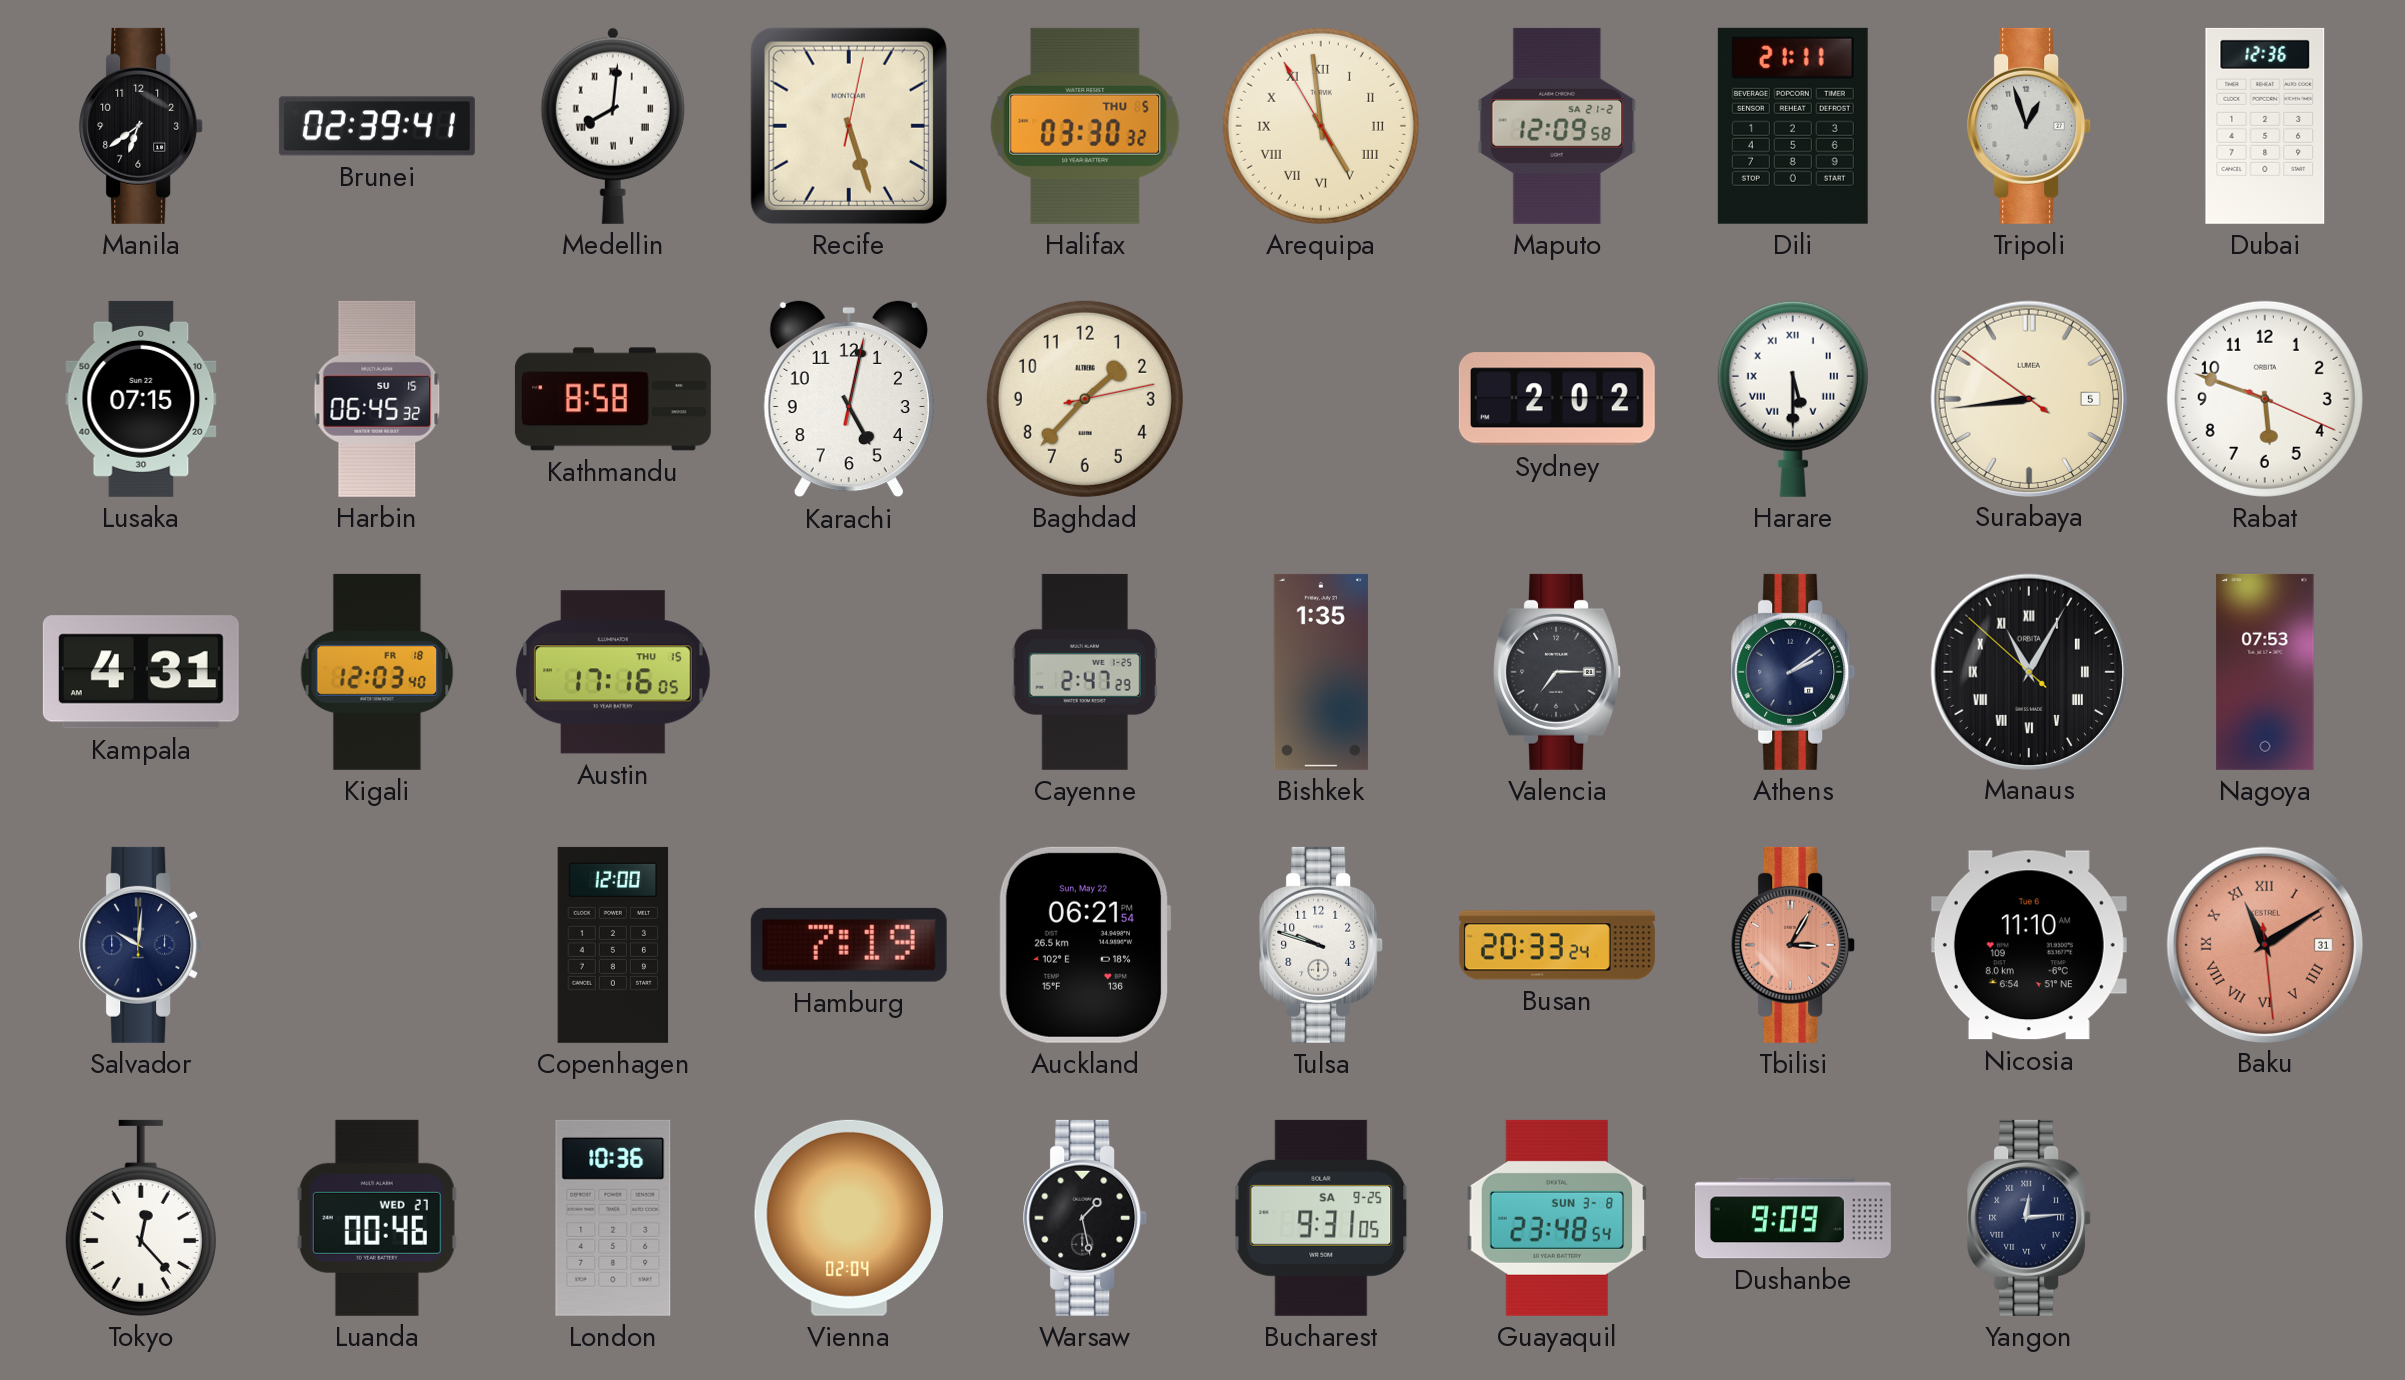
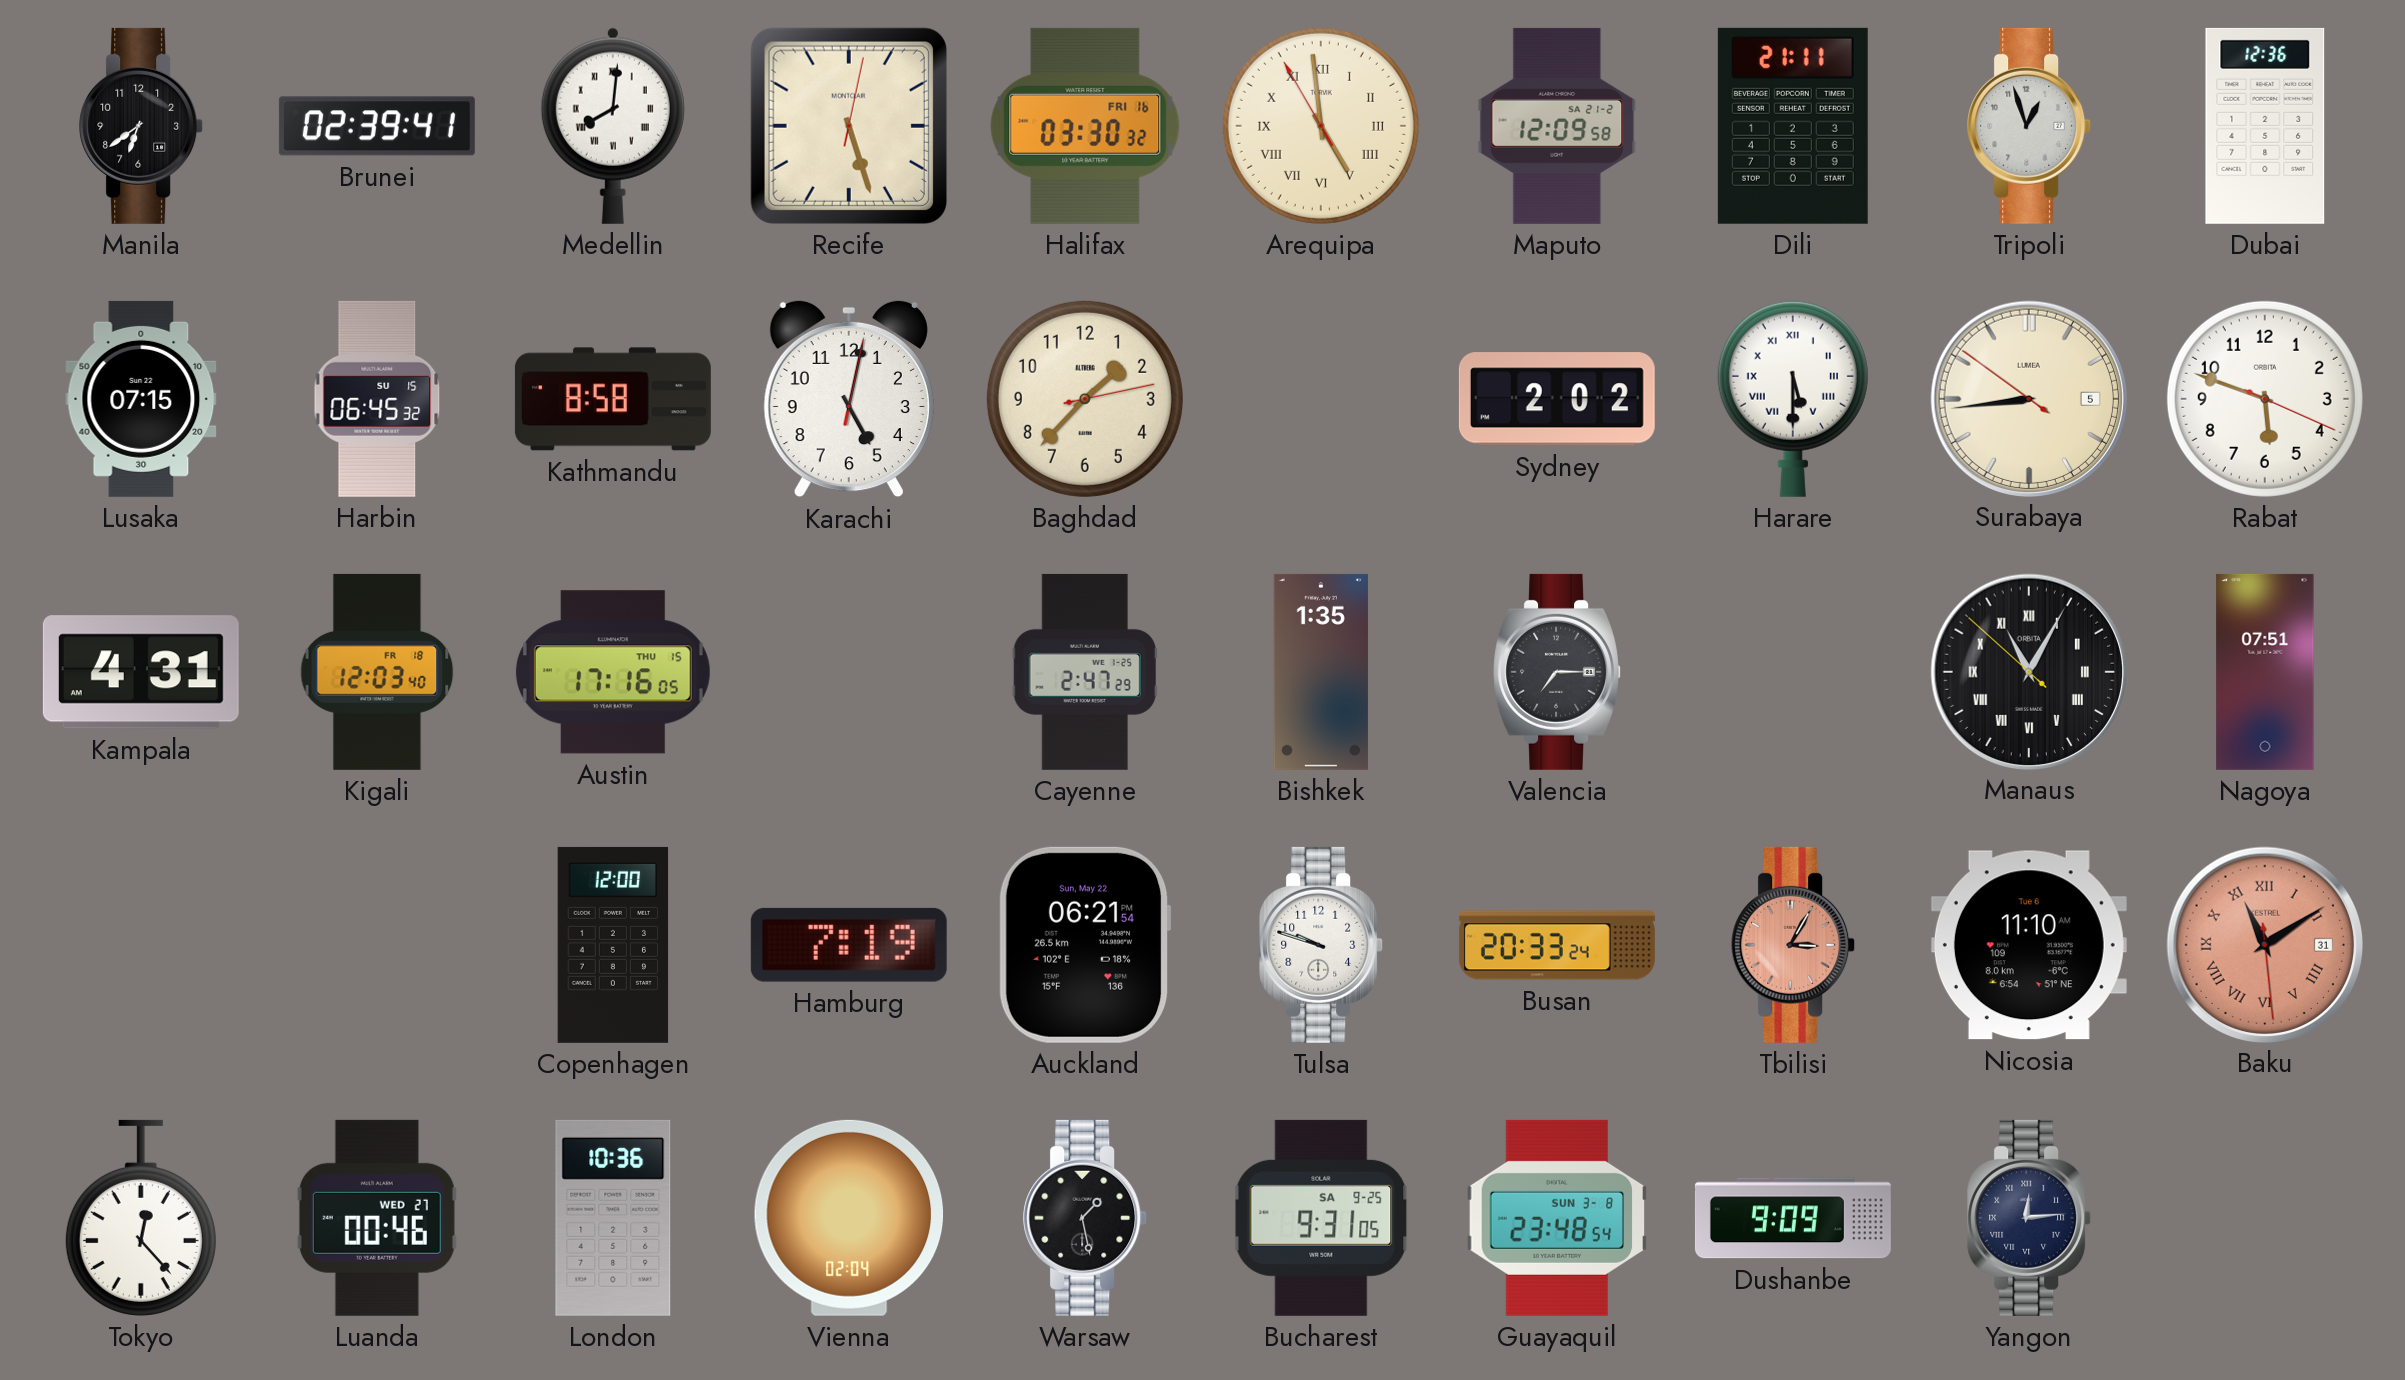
Halifax date: THU 5 -> FRI 16 (1085, 126)
Athens: 2:09 -> none (1794, 672)
Nagoya: 07:53 -> 07:51 (2265, 672)
Salvador: 10:01 -> none (142, 945)
